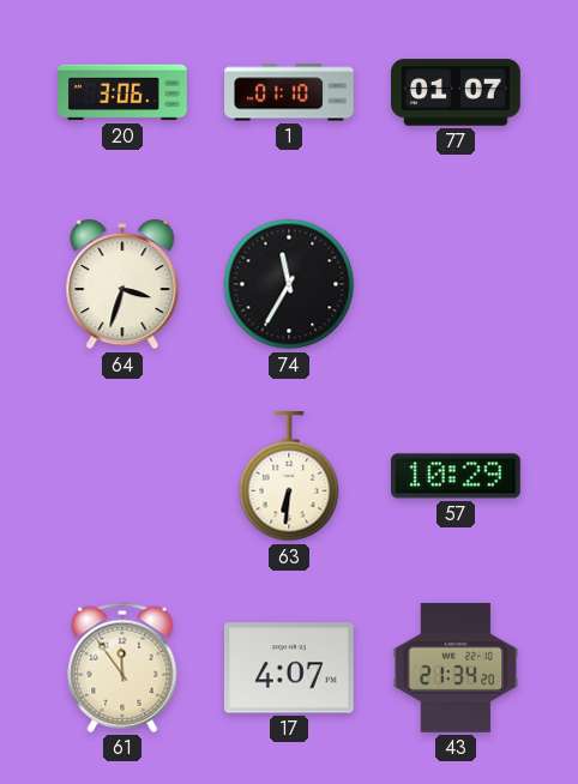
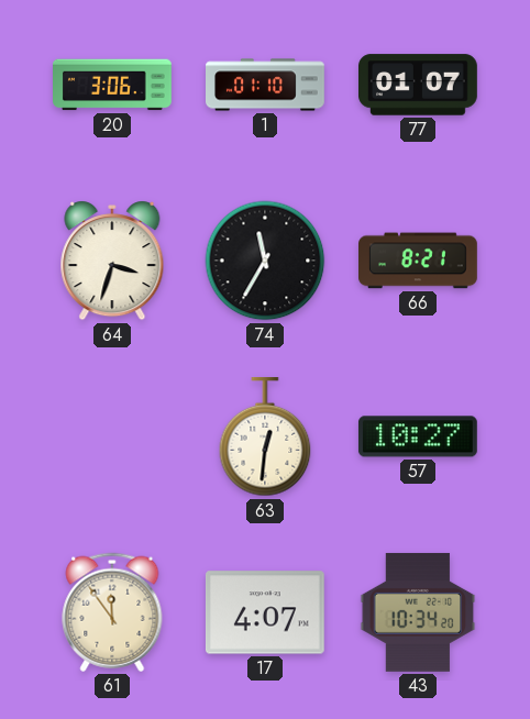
66: none -> 8:21 (419, 261)
63: 6:31 -> 12:31 (265, 438)
57: 10:29 -> 10:27 (418, 436)
43: 21:34 -> 10:34 (418, 612)
